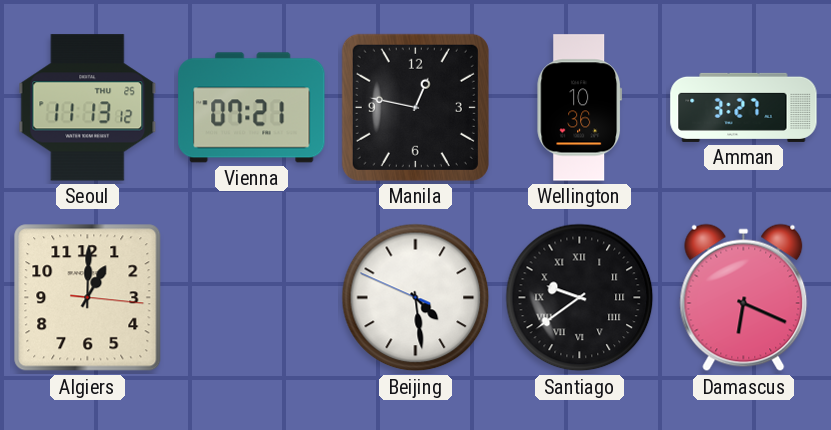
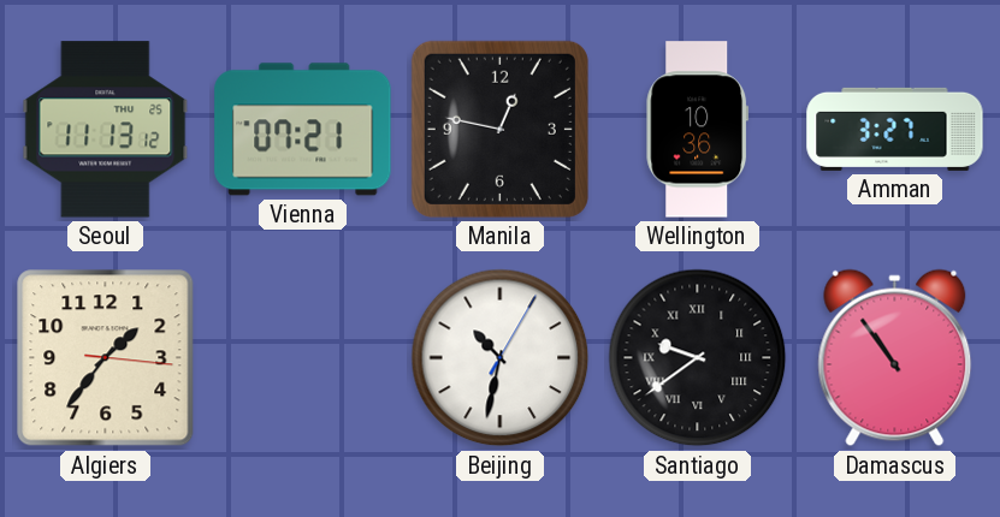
Algiers: 1:00 -> 1:36 (106, 358)
Beijing: 4:28 -> 10:32 (501, 358)
Damascus: 6:19 -> 10:54 (895, 358)
